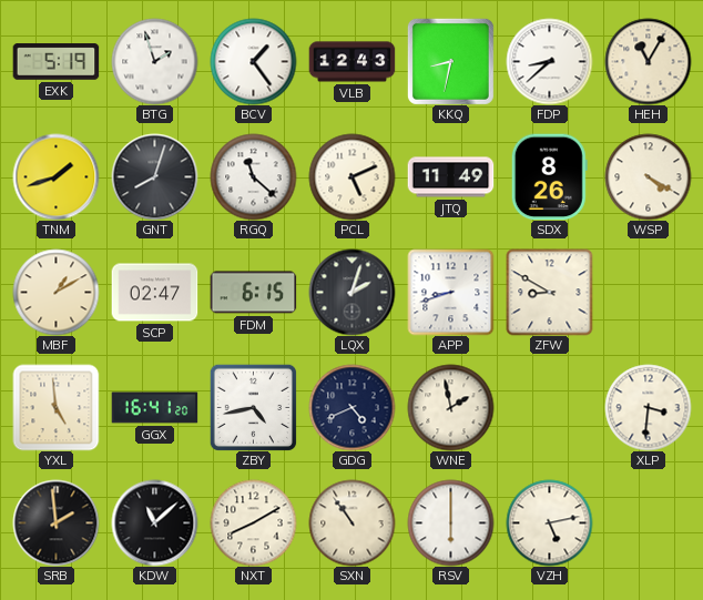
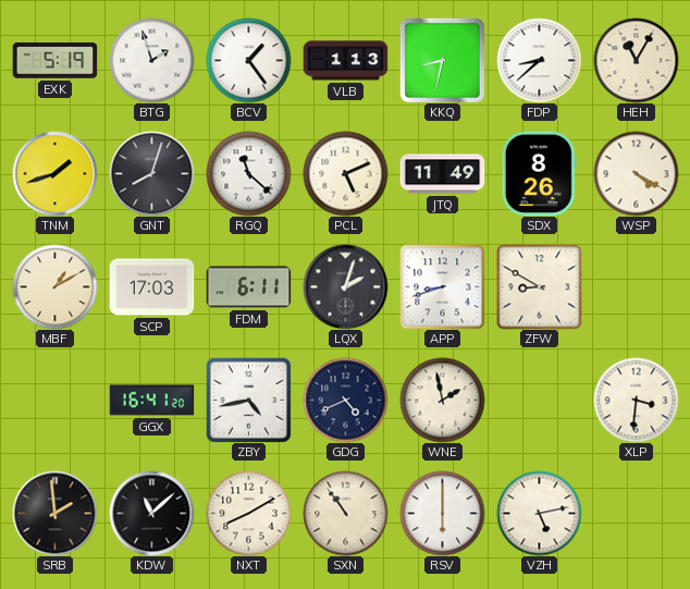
VLB: 12:43 -> 1:13 (345, 61)
SCP: 02:47 -> 17:03 (151, 287)
FDM: 6:15 -> 6:11 (248, 287)
YXL: 4:59 -> none (55, 407)
